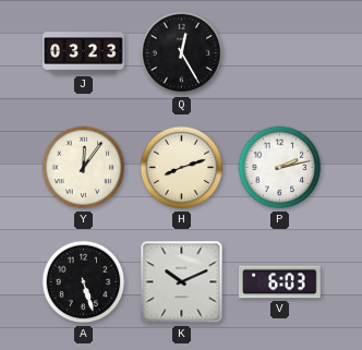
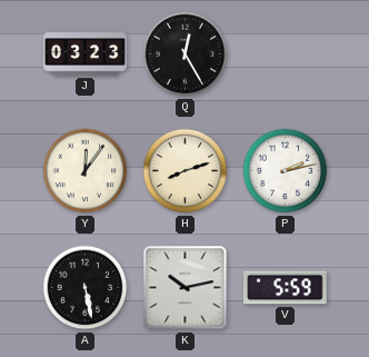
A: 5:27 -> 5:28 (86, 288)
K: 10:11 -> 10:13 (186, 288)
V: 6:03 -> 5:59 (286, 288)
